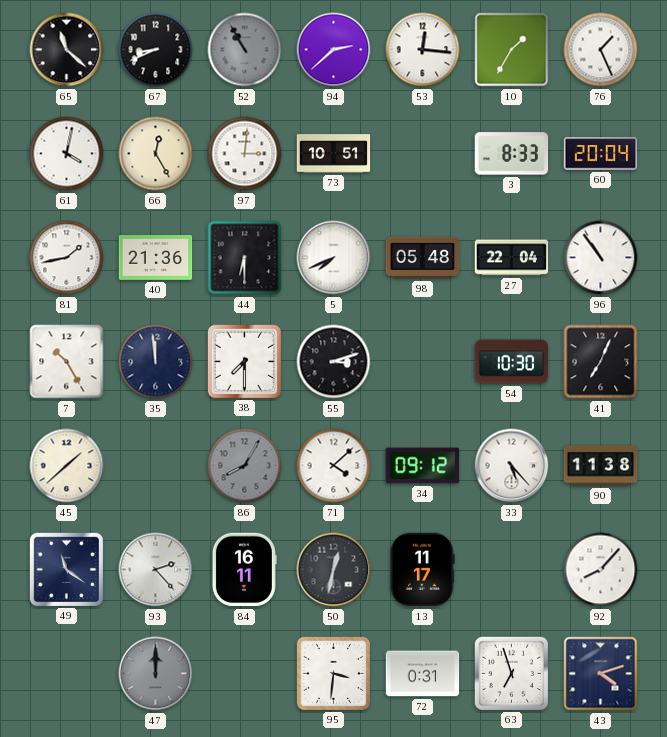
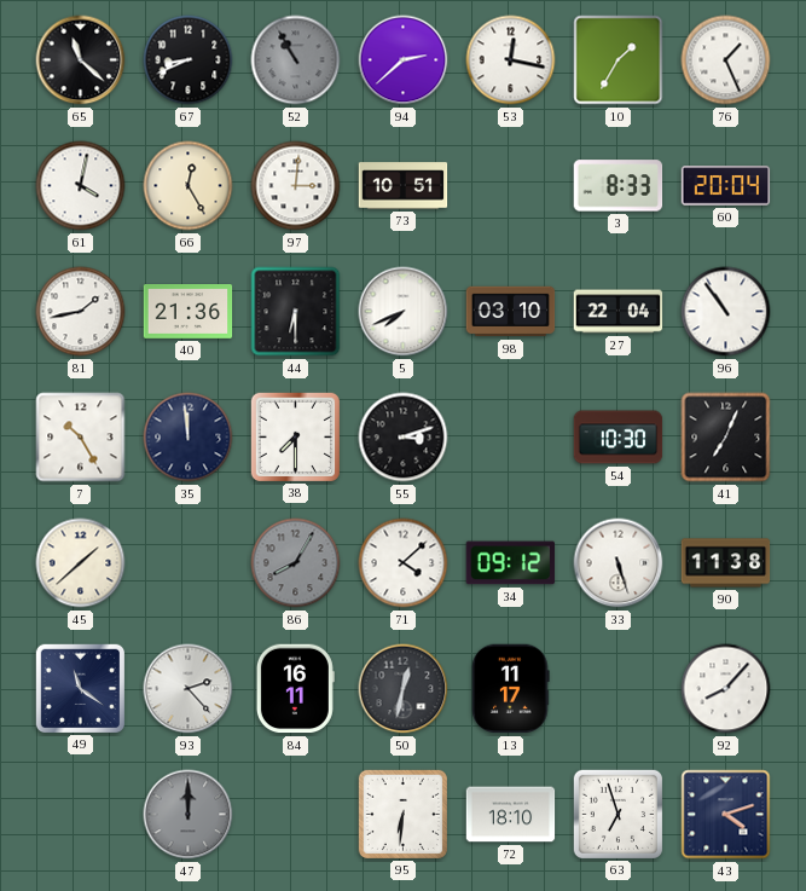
53: 12:16 -> 12:17 (511, 60)
98: 05:48 -> 03:10 (511, 312)
33: 5:23 -> 5:27 (619, 563)
95: 3:31 -> 6:31 (402, 814)
72: 0:31 -> 18:10 (511, 815)
